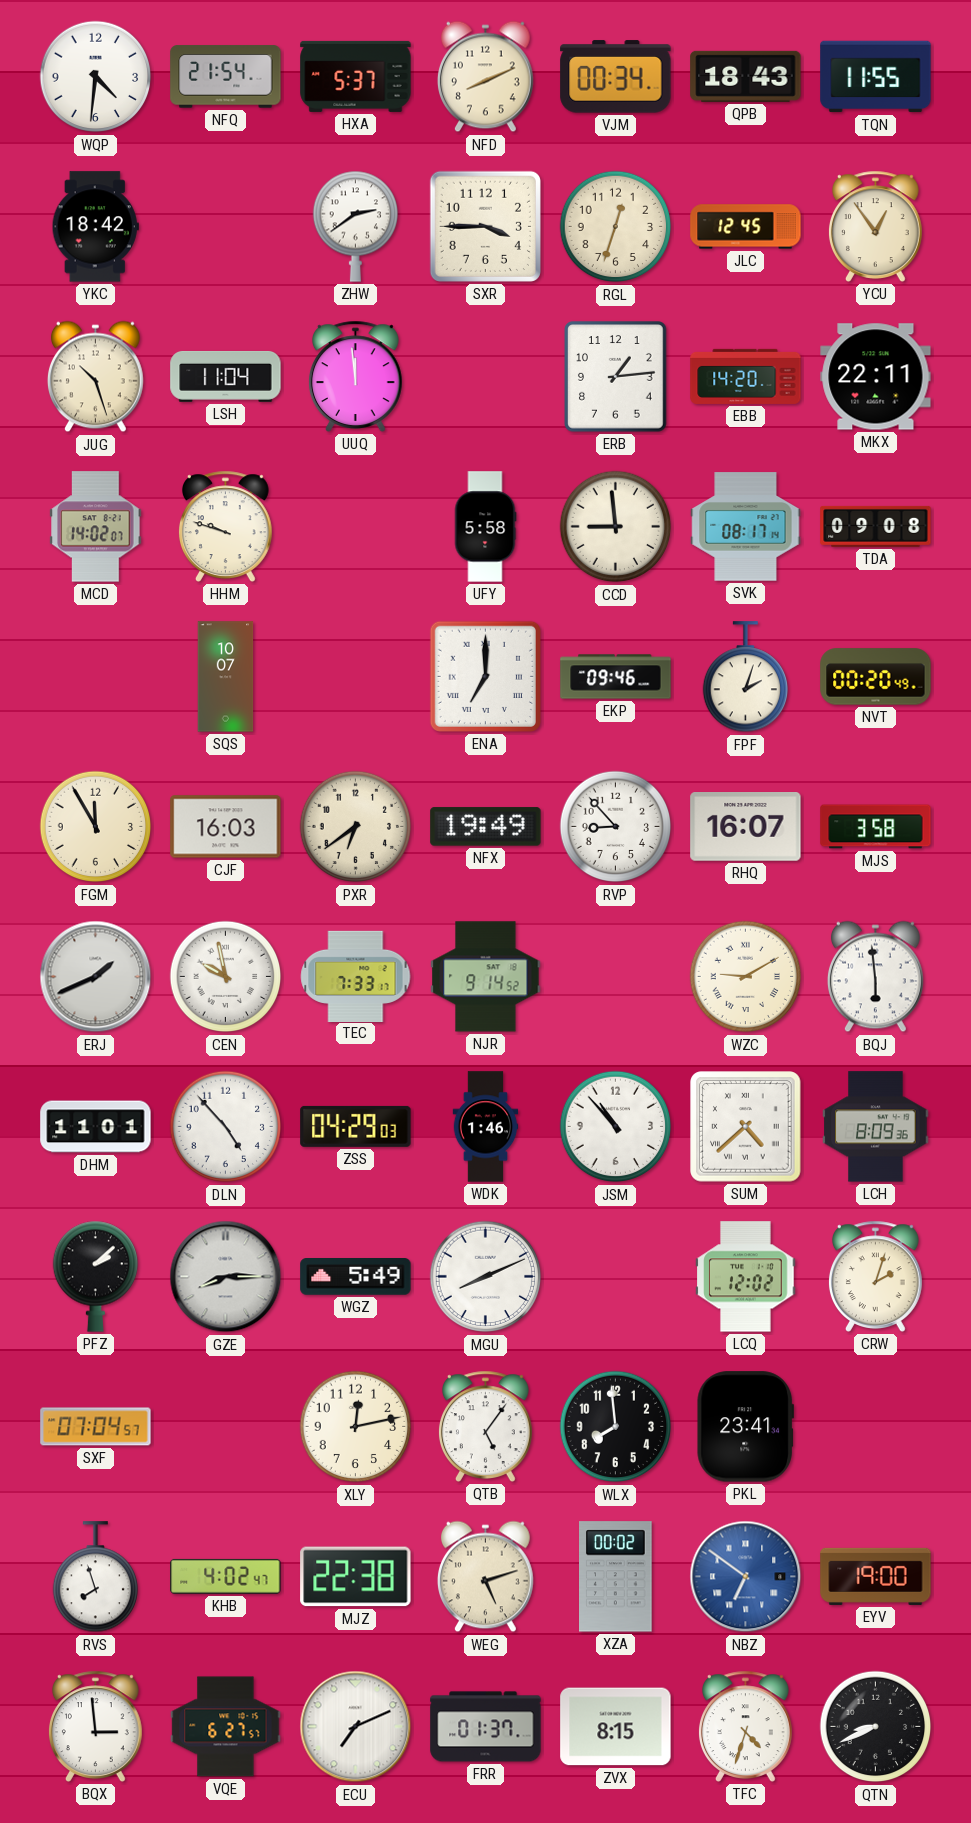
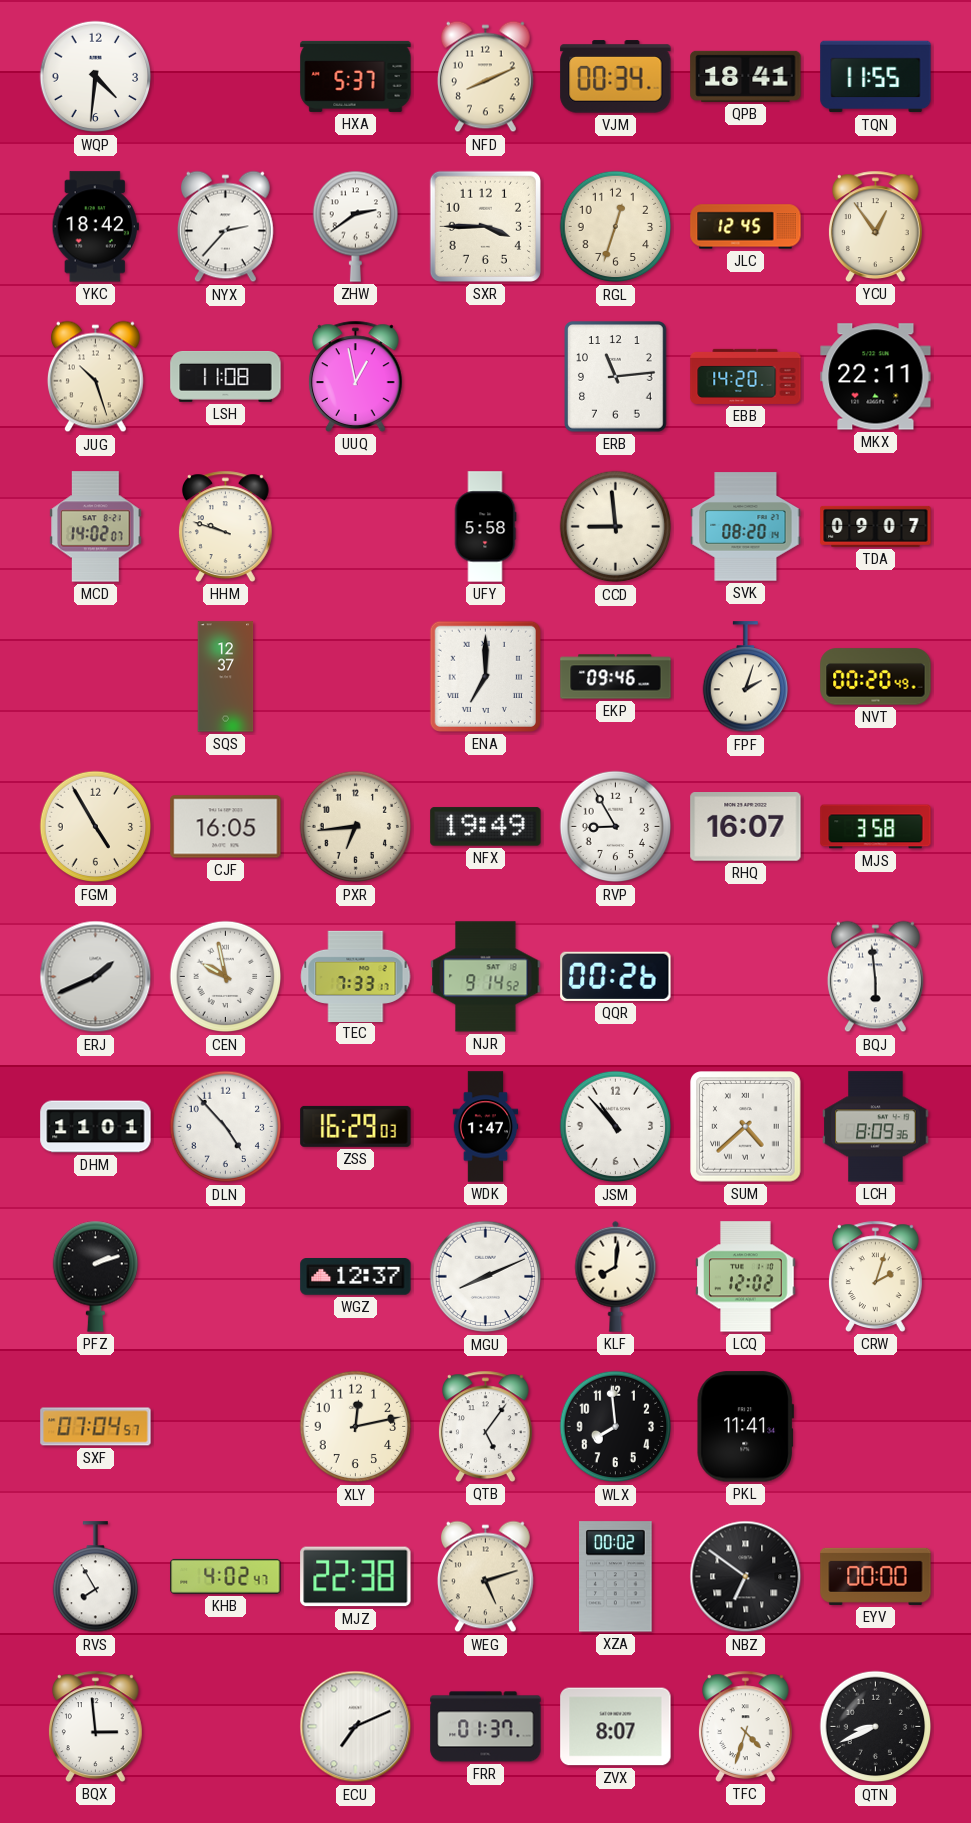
NFQ: 21:54 -> none (226, 77)
QPB: 18:43 -> 18:41 (746, 76)
NYX: none -> 2:37 (225, 227)
LSH: 11:04 -> 11:08 (226, 376)
UUQ: 11:59 -> 12:58 (355, 376)
ERB: 1:14 -> 11:14 (616, 377)
SVK: 08:17 -> 08:20 (746, 527)
TDA: 09:08 -> 09:07 (876, 526)
SQS: 10:07 -> 12:37 (226, 677)
FGM: 11:55 -> 4:55 (96, 827)
CJF: 16:03 -> 16:05 (226, 827)
PXR: 6:39 -> 6:44 (356, 827)
RVP: 8:53 -> 8:55 (616, 827)
QQR: none -> 00:26 (616, 976)
WZC: 9:10 -> none (746, 977)
ZSS: 04:29 -> 16:29 (356, 1126)
WDK: 1:46 -> 1:47 (486, 1127)
PFZ: 2:08 -> 2:12 (95, 1276)
GZE: 8:15 -> none (226, 1277)
WGZ: 5:49 -> 12:37 (356, 1277)
KLF: none -> 8:01 (616, 1276)
PKL: 23:41 -> 11:41 (745, 1427)
RVS: 7:57 -> 7:55 (95, 1577)
NBZ dial: blue -> black (746, 1577)
EYV: 19:00 -> 00:00 (876, 1576)
VQE: 6:27 -> none (226, 1727)
ZVX: 8:15 -> 8:07 (616, 1727)
